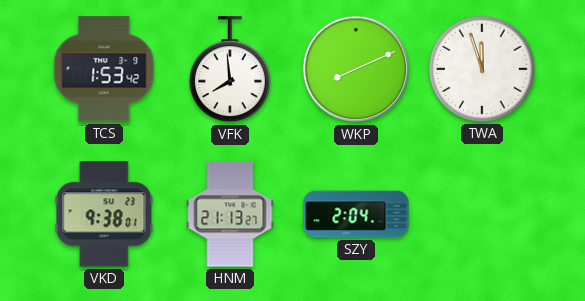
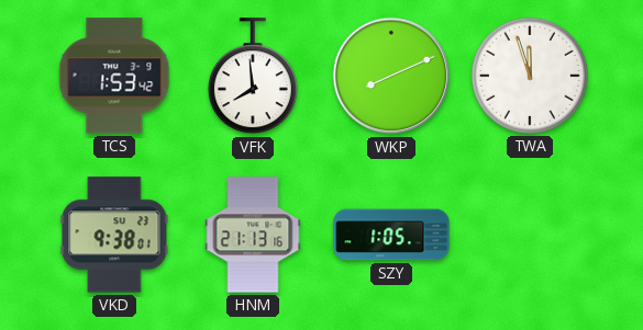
HNM: 21:13:27 -> 21:13:16 (253, 235)
SZY: 2:04 -> 1:05 (391, 235)
